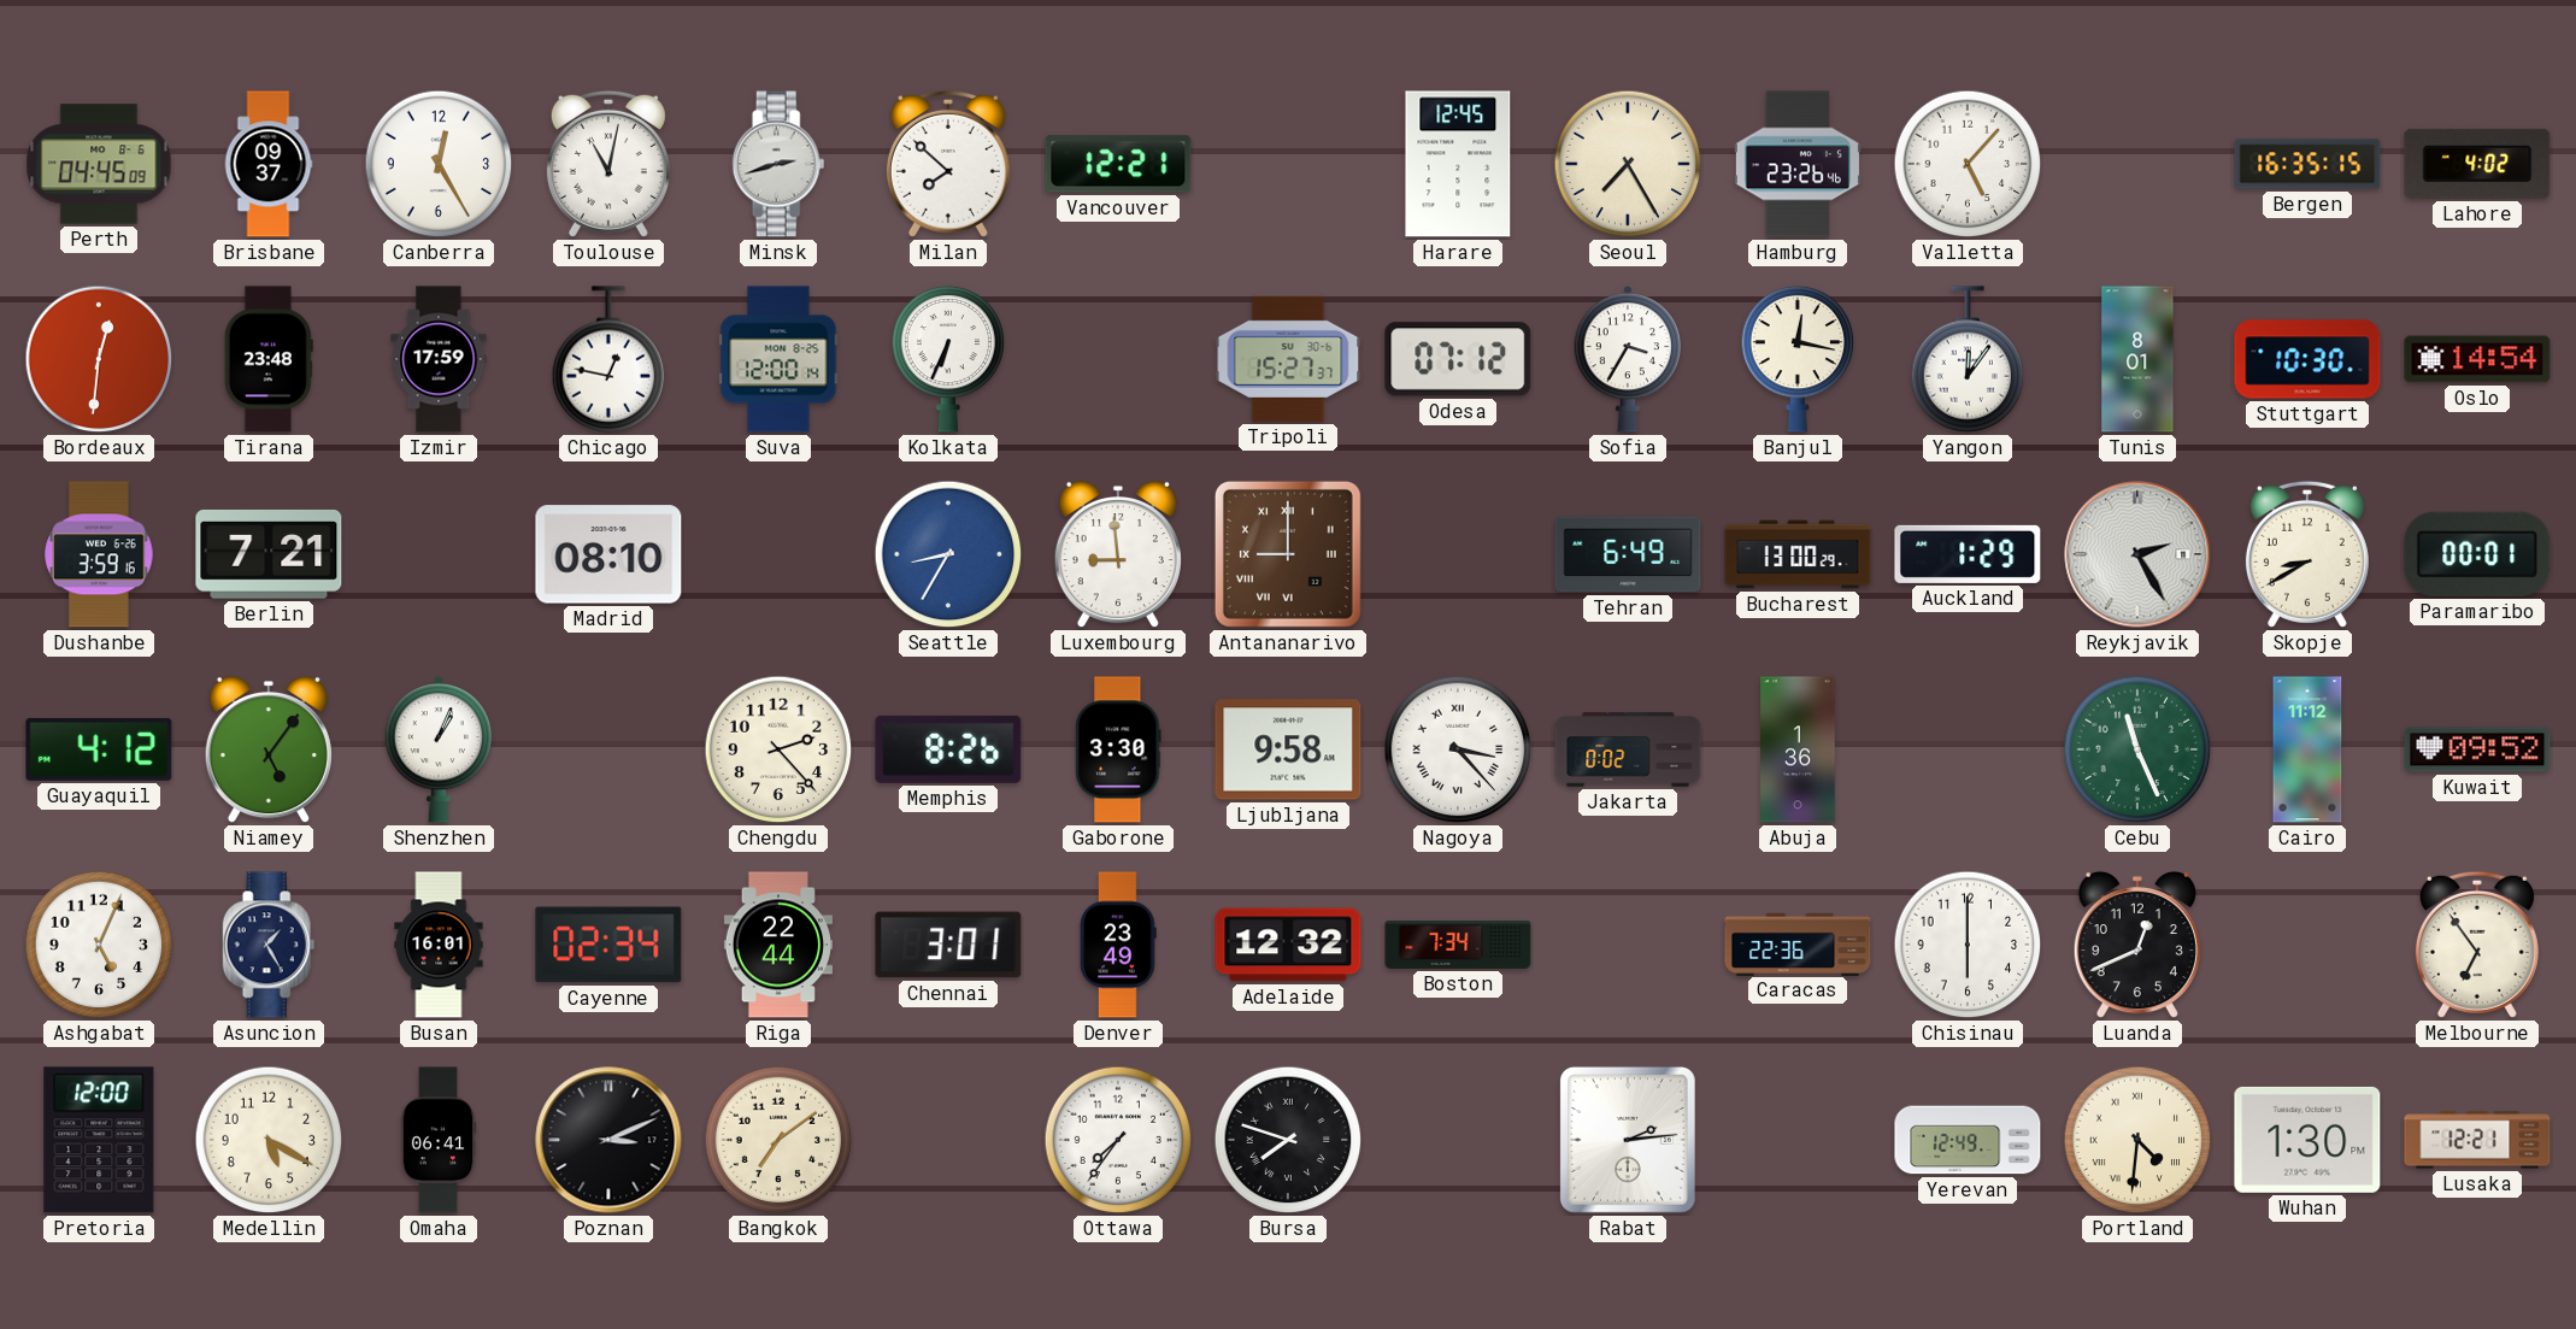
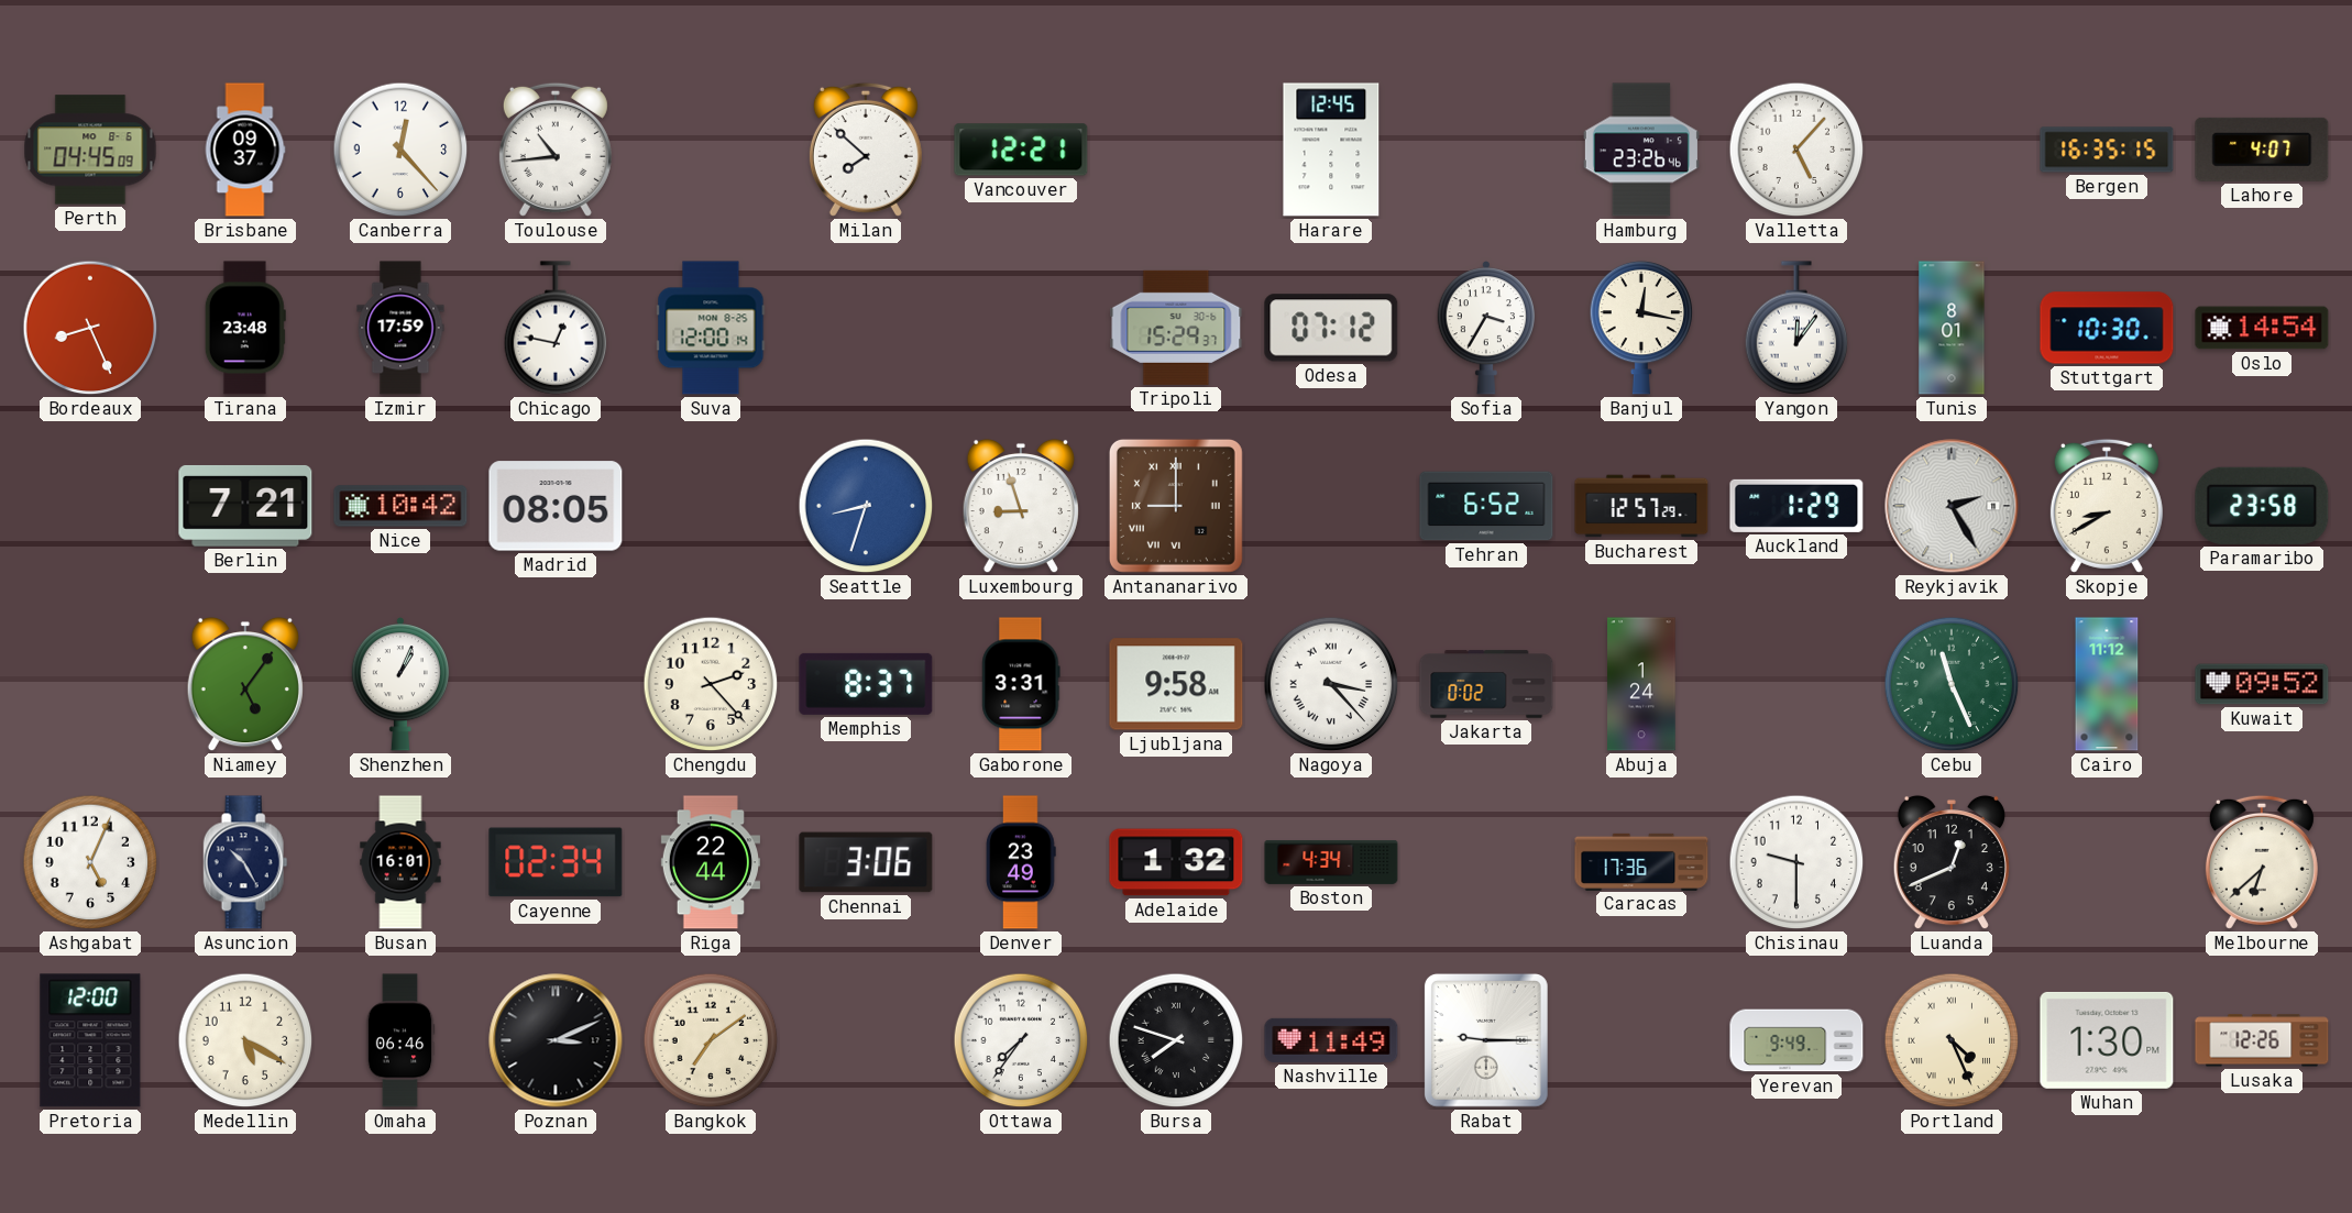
Canberra: 12:25 -> 12:23 (400, 150)
Toulouse: 11:02 -> 10:44 (556, 150)
Minsk: 2:42 -> none (778, 164)
Seoul: 7:25 -> none (1628, 164)
Lahore: 4:02 -> 4:07 (2262, 150)
Bordeaux: 12:31 -> 8:26 (90, 328)
Kolkata: 6:34 -> none (948, 359)
Tripoli: 15:27 -> 15:29 (1176, 328)
Dushanbe: 3:59 -> none (99, 554)
Nice: none -> 10:42 (400, 506)
Madrid: 08:10 -> 08:05 (556, 506)
Seattle: 8:35 -> 8:33 (866, 506)
Luxembourg: 8:59 -> 8:57 (1021, 506)
Tehran: 6:49 -> 6:52 (1486, 506)
Bucharest: 13:00 -> 12:57 (1641, 506)
Paramaribo: 00:01 -> 23:58 (2262, 506)
Guayaquil: 4:12 -> none (99, 749)
Memphis: 8:26 -> 8:37 (866, 684)
Gaborone: 3:30 -> 3:31 (1021, 684)
Abuja: 1:36 -> 1:24 (1641, 684)
Asuncion: 1:25 -> 10:25 (245, 862)
Chennai: 3:01 -> 3:06 (866, 862)
Adelaide: 12:32 -> 1:32 (1176, 862)
Boston: 7:34 -> 4:34 (1331, 862)
Caracas: 22:36 -> 17:36 (1641, 861)
Chisinau: 6:00 -> 9:30 (1796, 862)
Melbourne: 6:54 -> 6:38 (2262, 862)
Omaha: 06:41 -> 06:46 (400, 1040)
Nashville: none -> 11:49 (1331, 1040)
Rabat: 2:14 -> 9:15 (1486, 1040)
Yerevan: 12:49 -> 9:49 (1796, 1040)
Portland: 4:31 -> 4:26 (1952, 1040)
Lusaka: 12:21 -> 12:26 (2262, 1040)
